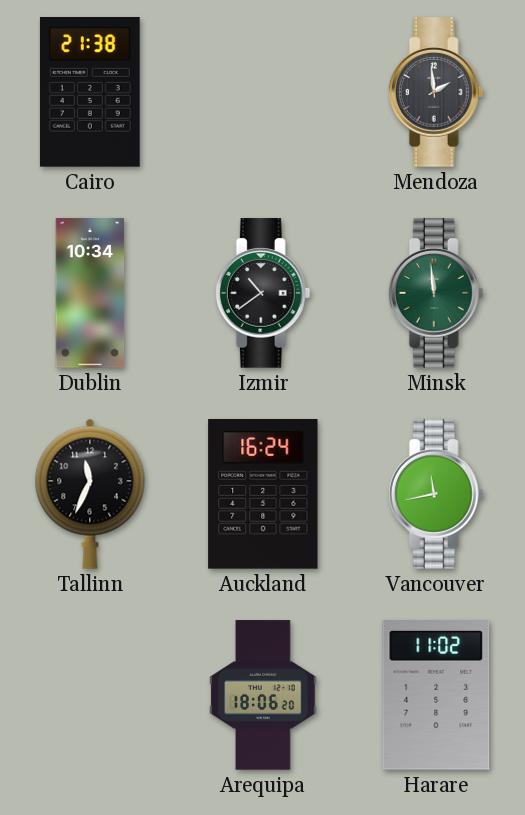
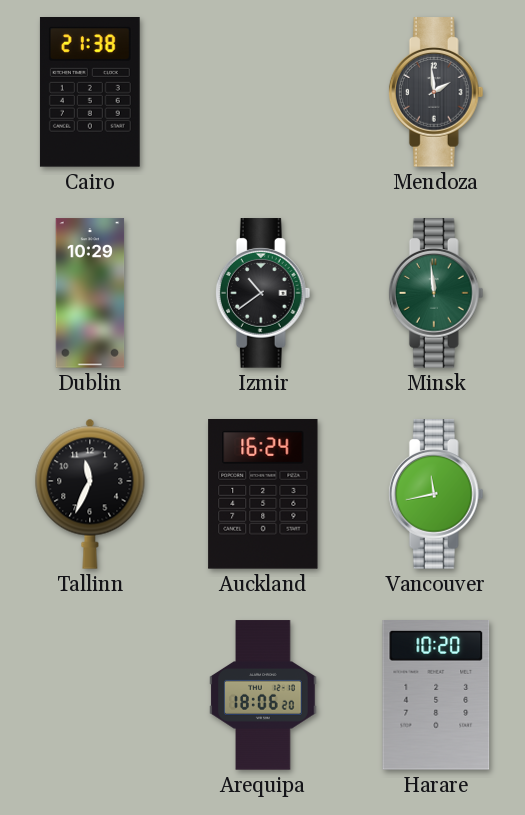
Dublin: 10:34 -> 10:29 (90, 293)
Harare: 11:02 -> 10:20 (436, 696)
